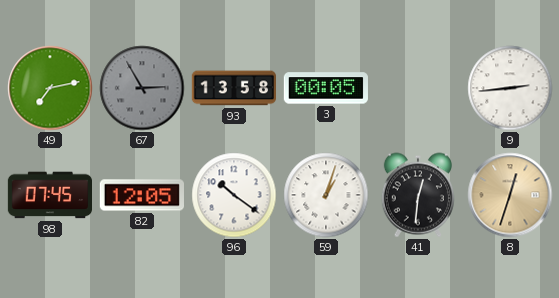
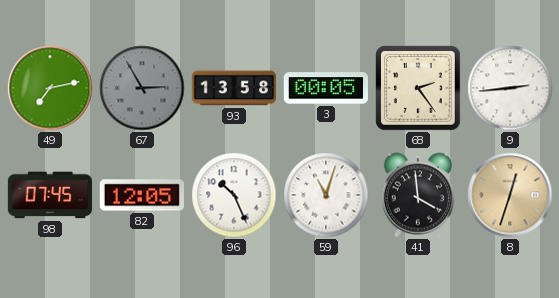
68: none -> 2:24 (418, 88)
96: 10:21 -> 10:26 (234, 195)
59: 1:03 -> 11:03 (326, 195)
41: 12:31 -> 3:59 (418, 195)
